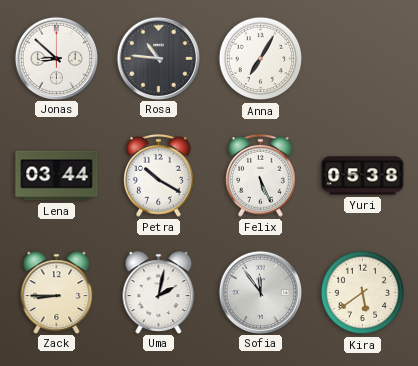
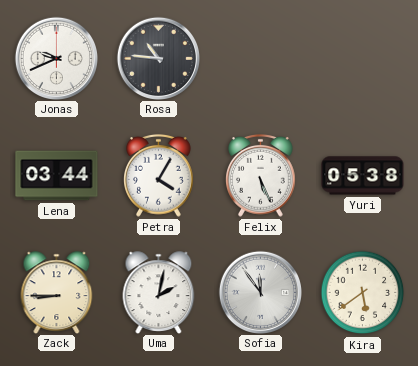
Jonas: 8:52 -> 9:41 (56, 58)
Anna: 7:05 -> none (261, 59)
Petra: 10:20 -> 4:05 (159, 175)
